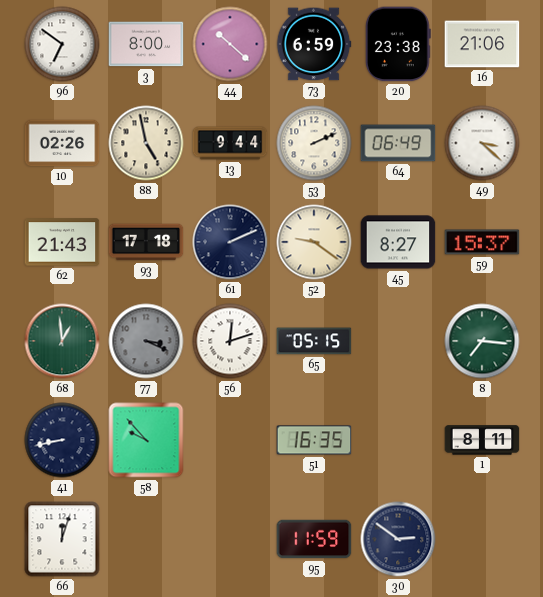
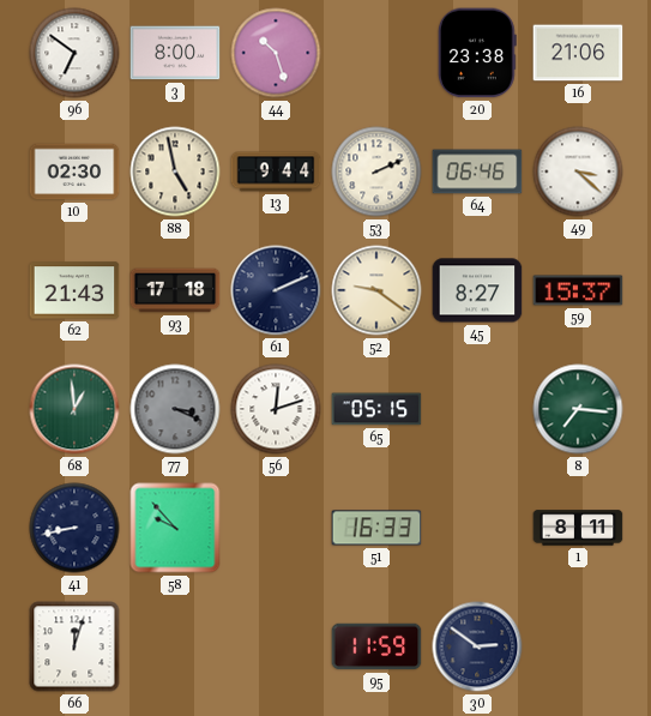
44: 10:22 -> 10:27 (276, 53)
73: 6:59 -> none (314, 44)
10: 02:26 -> 02:30 (74, 172)
64: 06:49 -> 06:46 (477, 172)
51: 16:35 -> 16:33 (376, 528)
